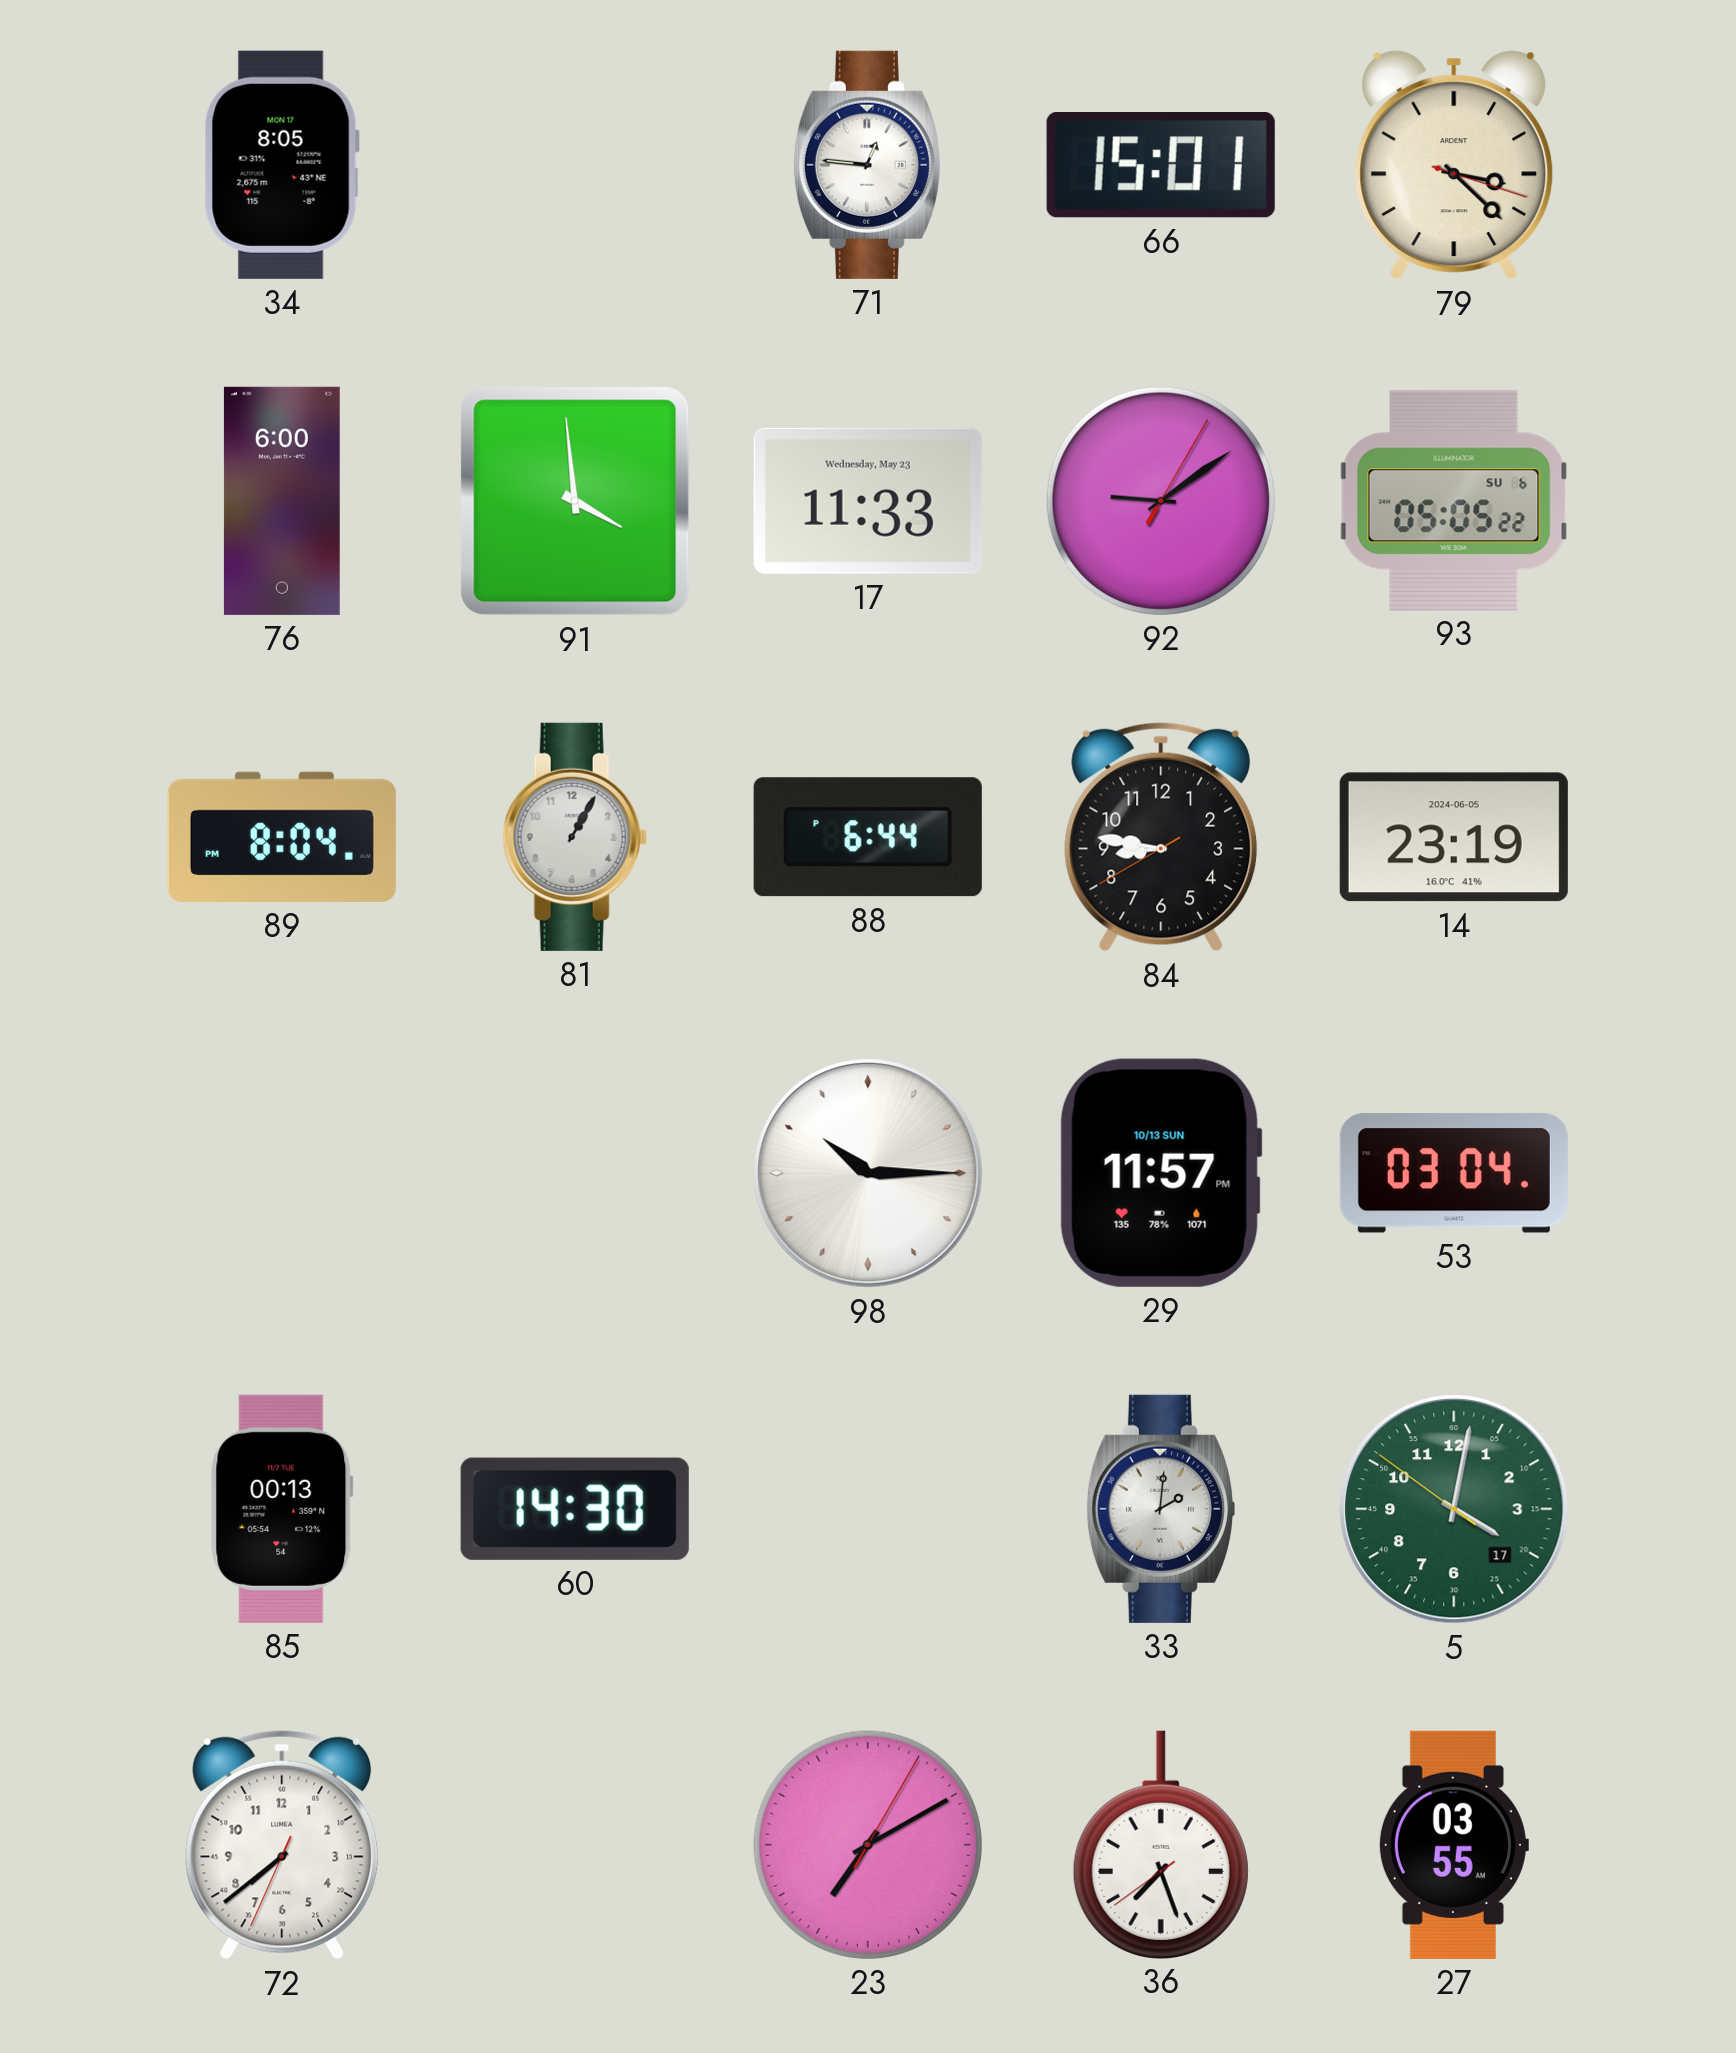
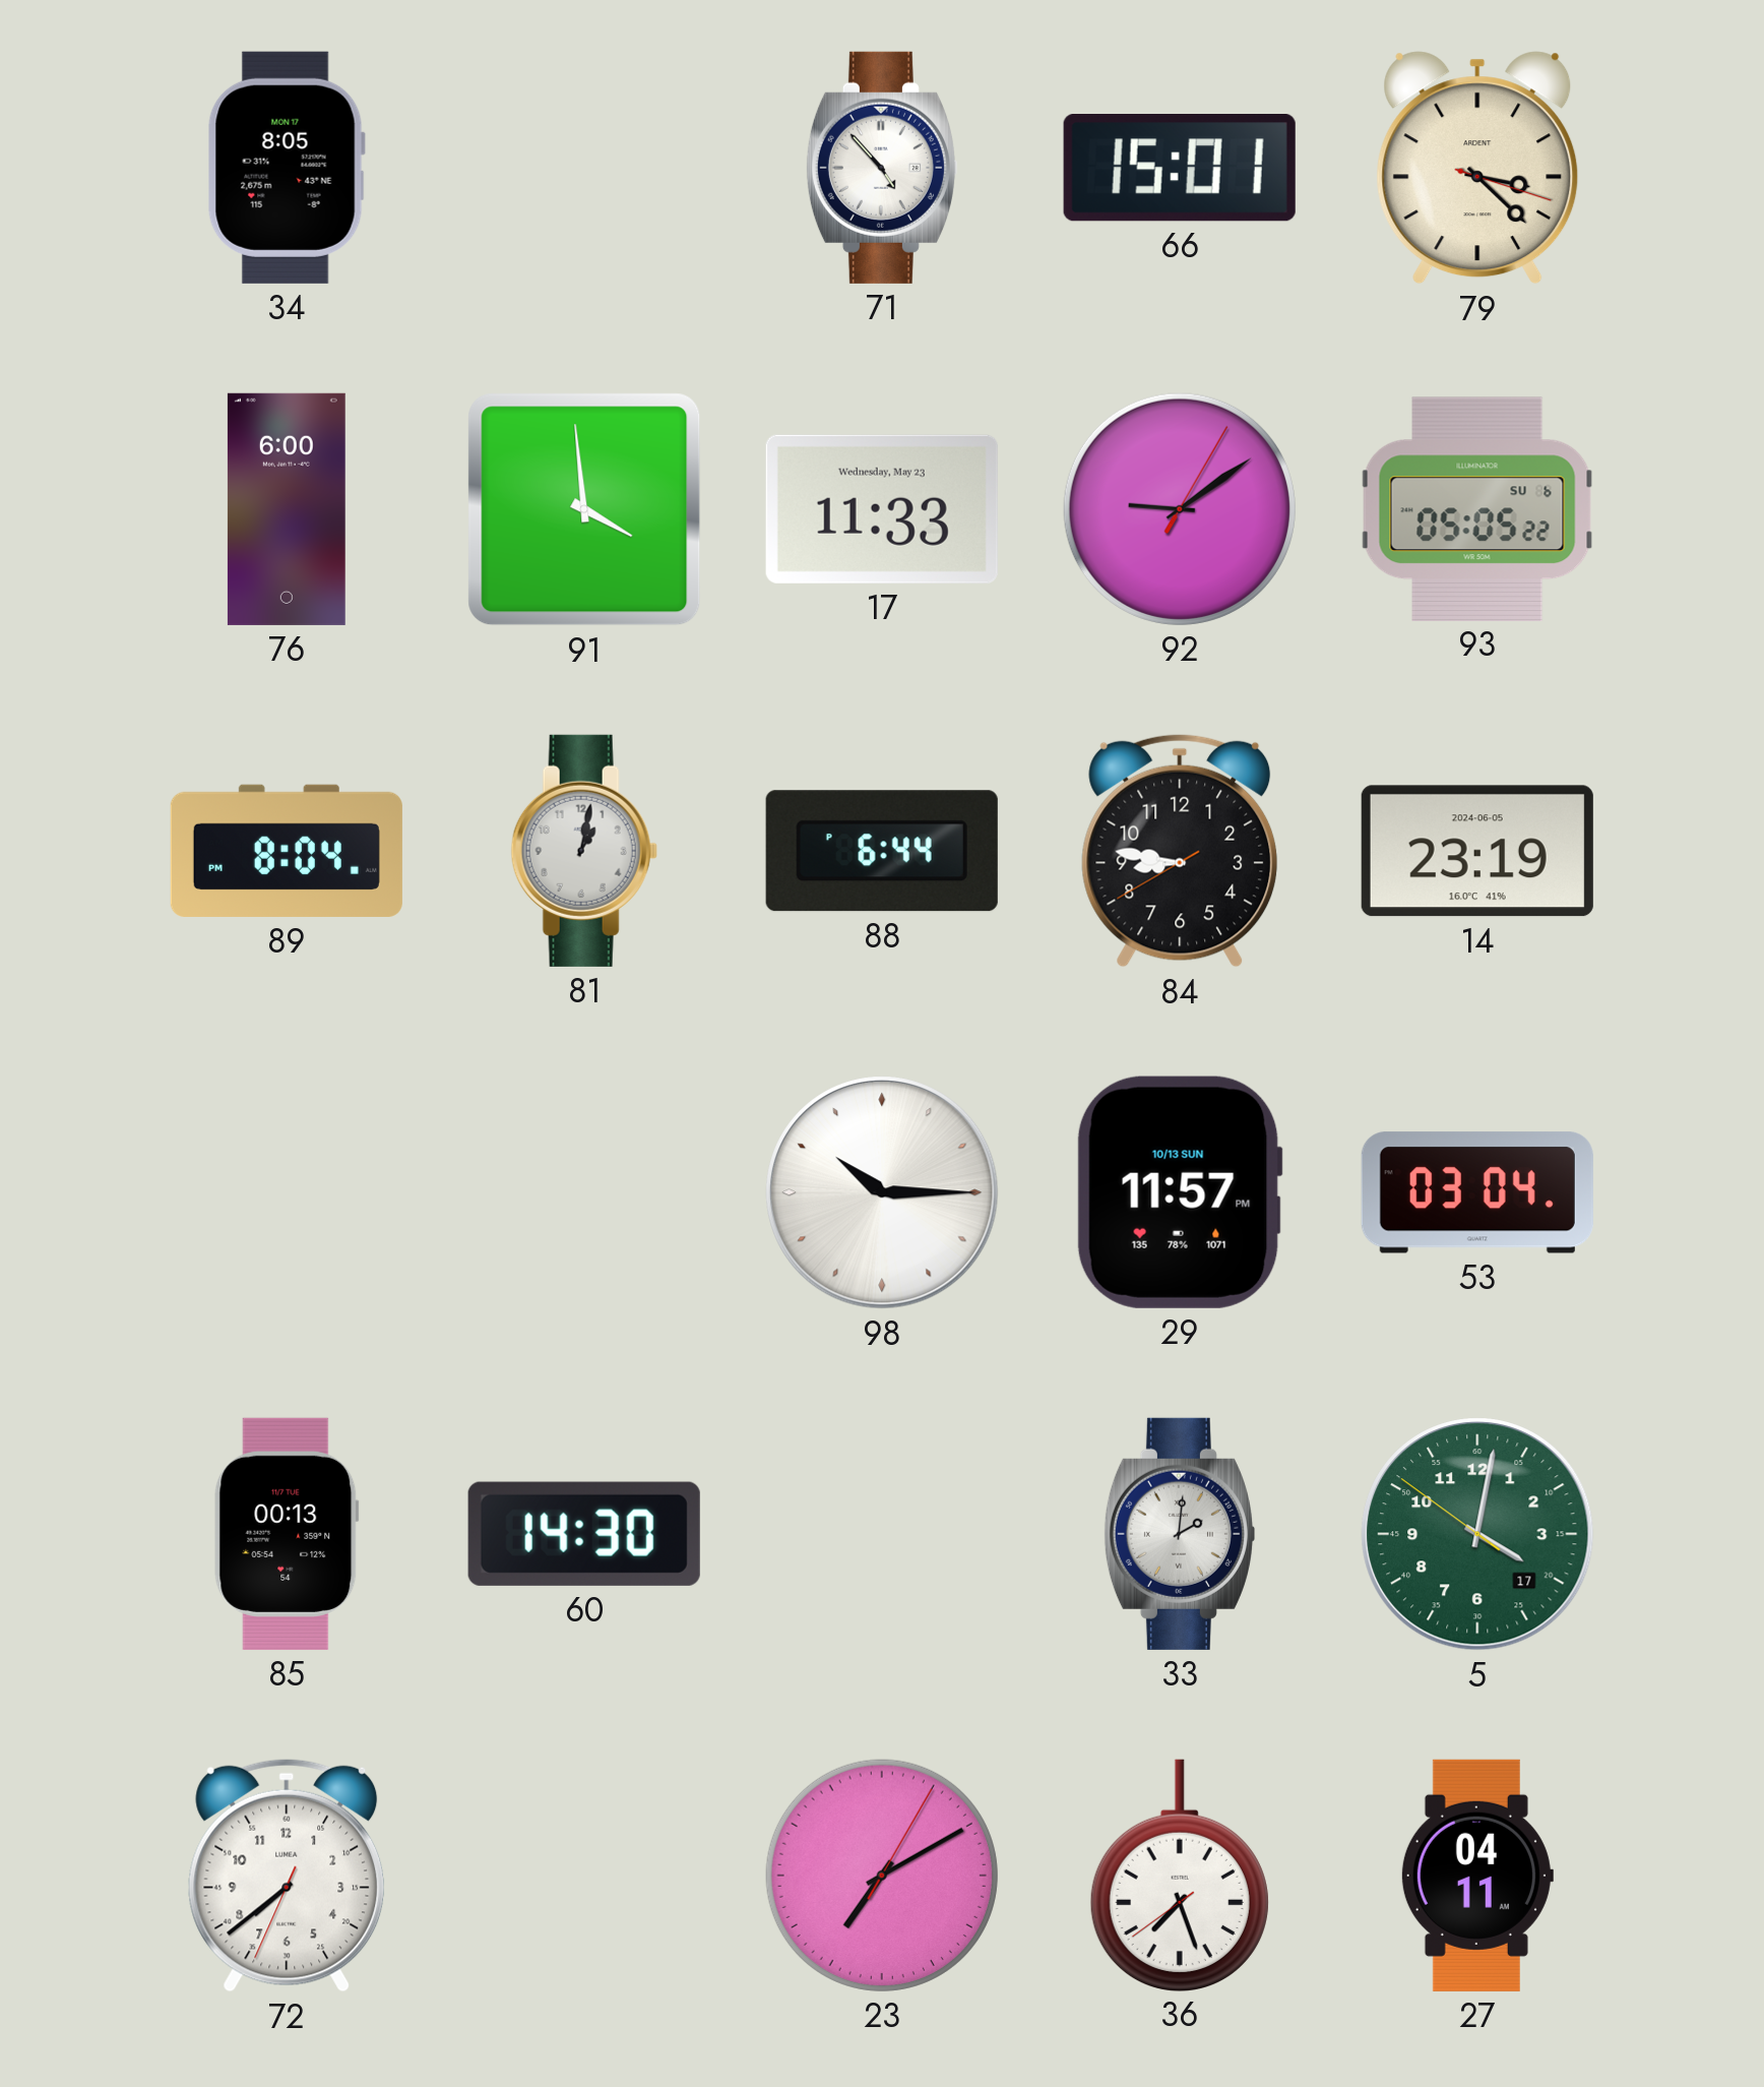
71: 12:46 -> 4:53 (881, 168)
81: 1:05 -> 1:02 (584, 851)
27: 03:55 -> 04:11 (1476, 1876)
